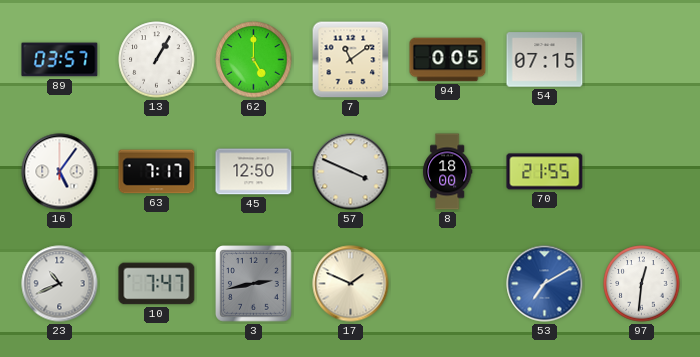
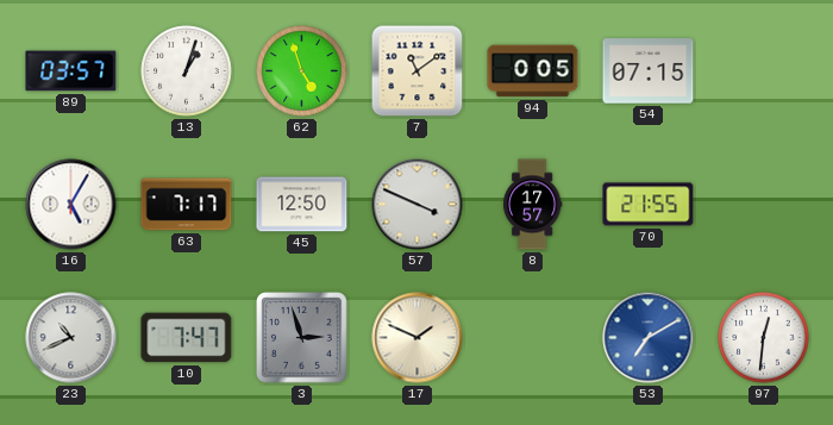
13: 1:05 -> 1:03 (187, 71)
62: 5:00 -> 4:57 (302, 71)
16: 5:06 -> 5:05 (71, 205)
8: 18:00 -> 17:57 (533, 205)
3: 2:43 -> 2:57 (302, 338)
